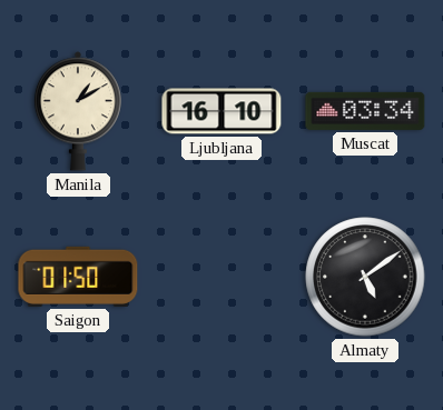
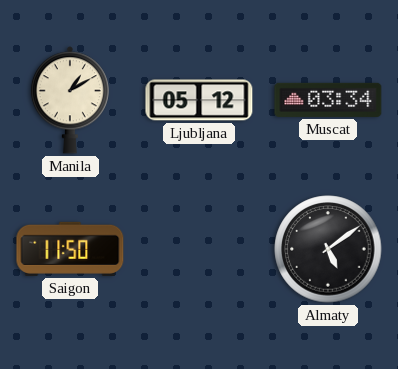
Ljubljana: 16:10 -> 05:12 (199, 100)
Saigon: 01:50 -> 11:50 (70, 249)
